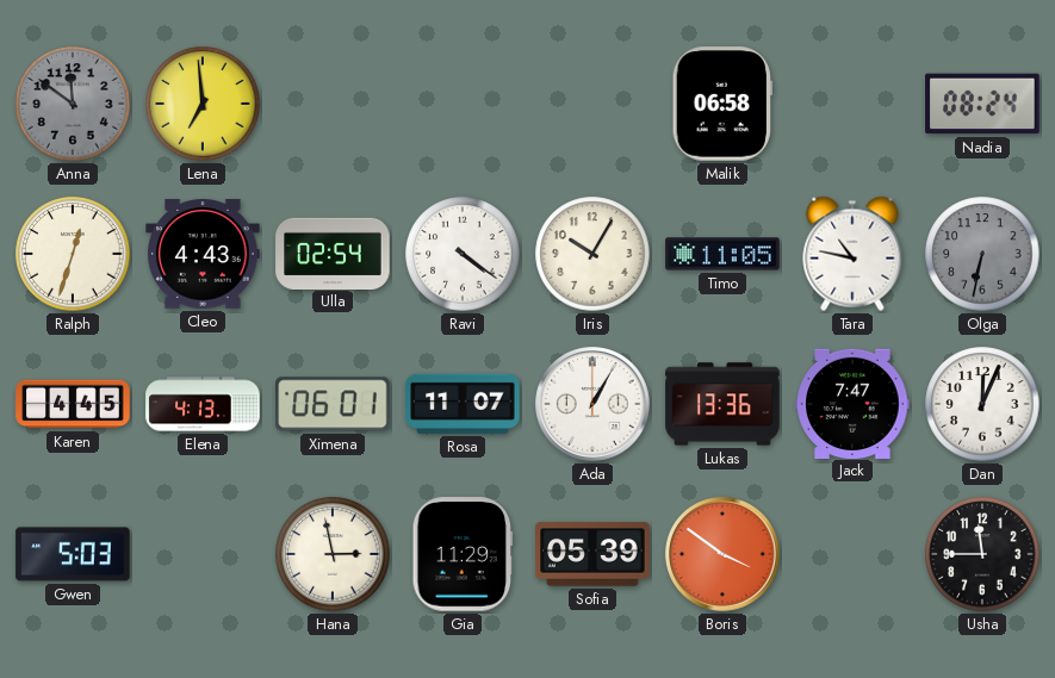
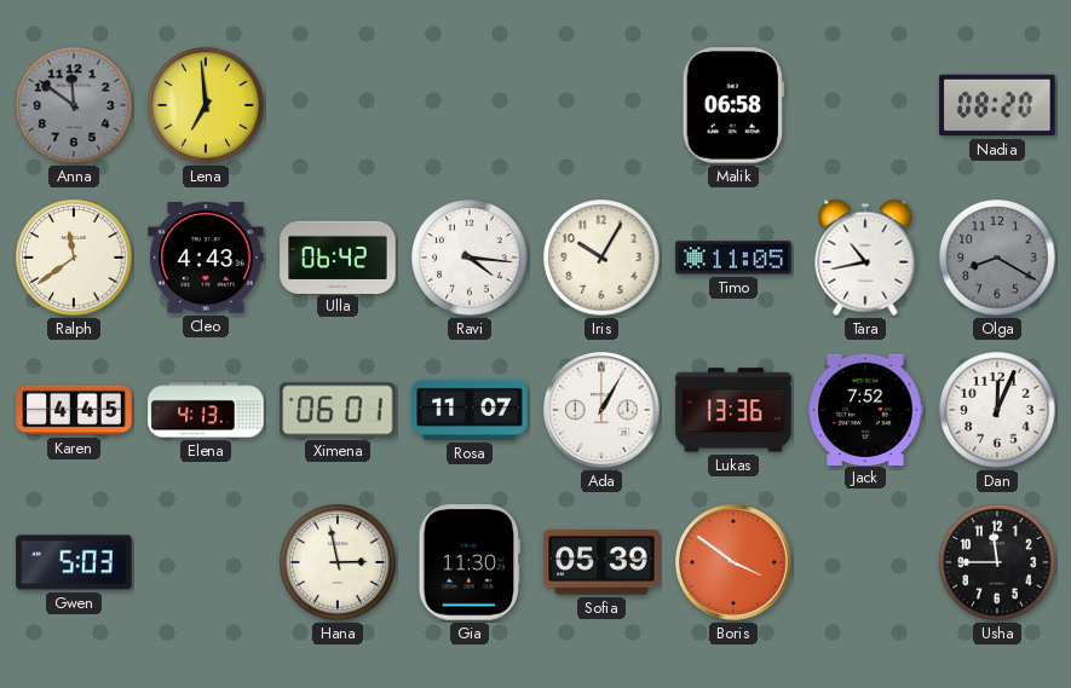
Nadia: 08:24 -> 08:20 (997, 105)
Ralph: 12:33 -> 11:39 (74, 258)
Ulla: 02:54 -> 06:42 (338, 256)
Ravi: 4:21 -> 4:16 (470, 258)
Tara: 10:47 -> 10:43 (865, 258)
Olga: 6:32 -> 8:20 (997, 258)
Jack: 7:47 -> 7:52 (865, 409)
Gia: 11:29 -> 11:30 (470, 562)
